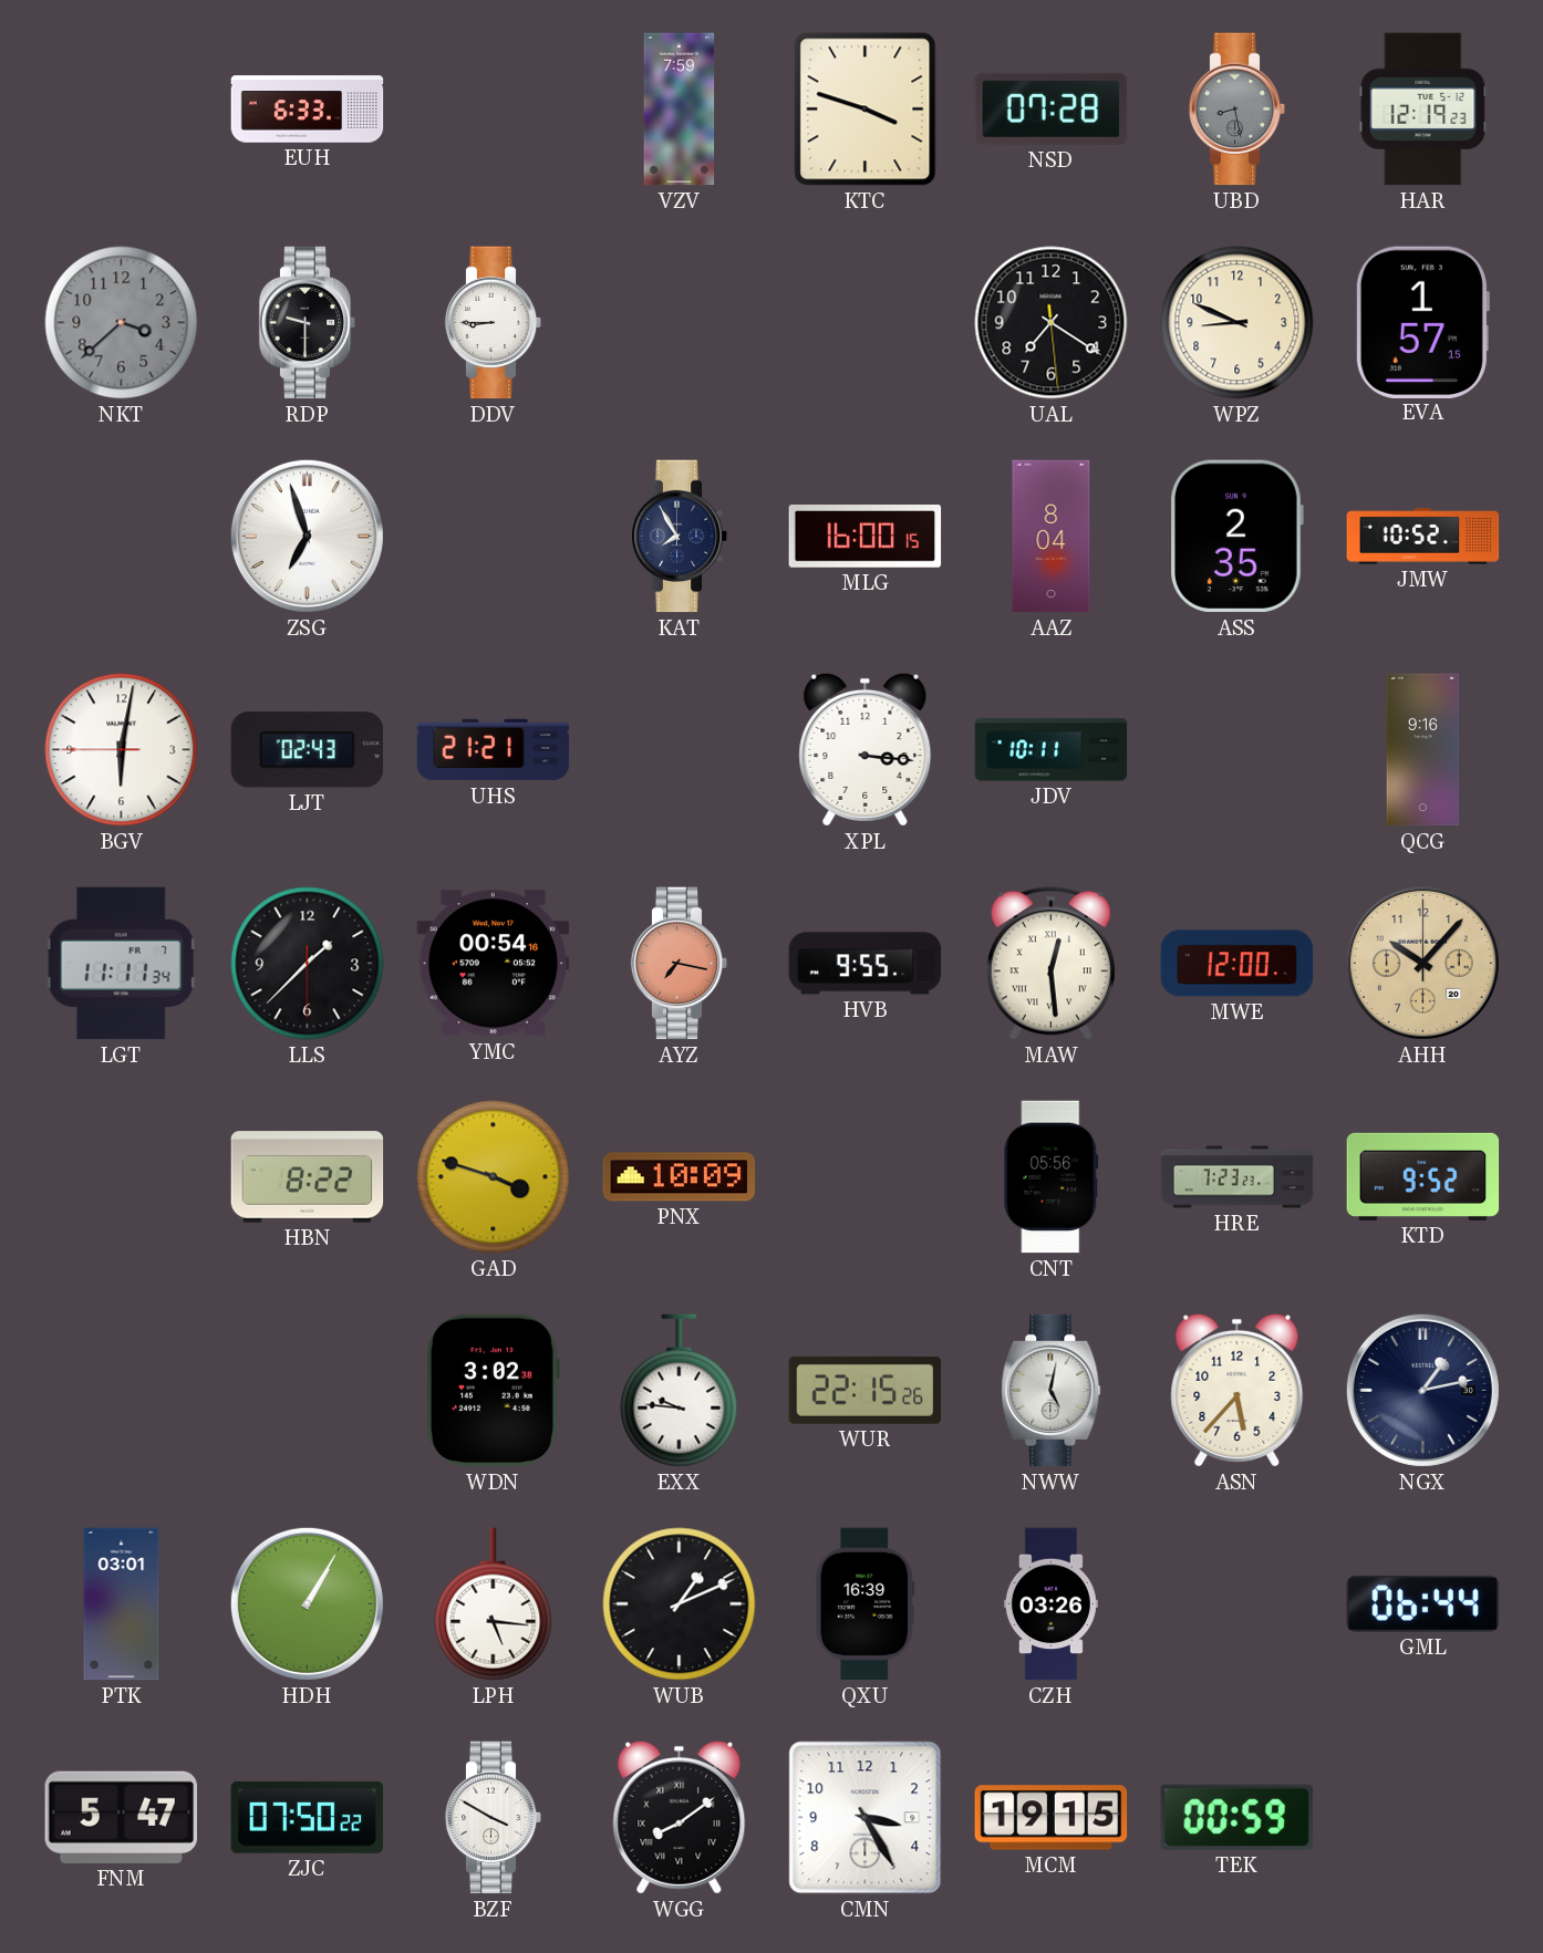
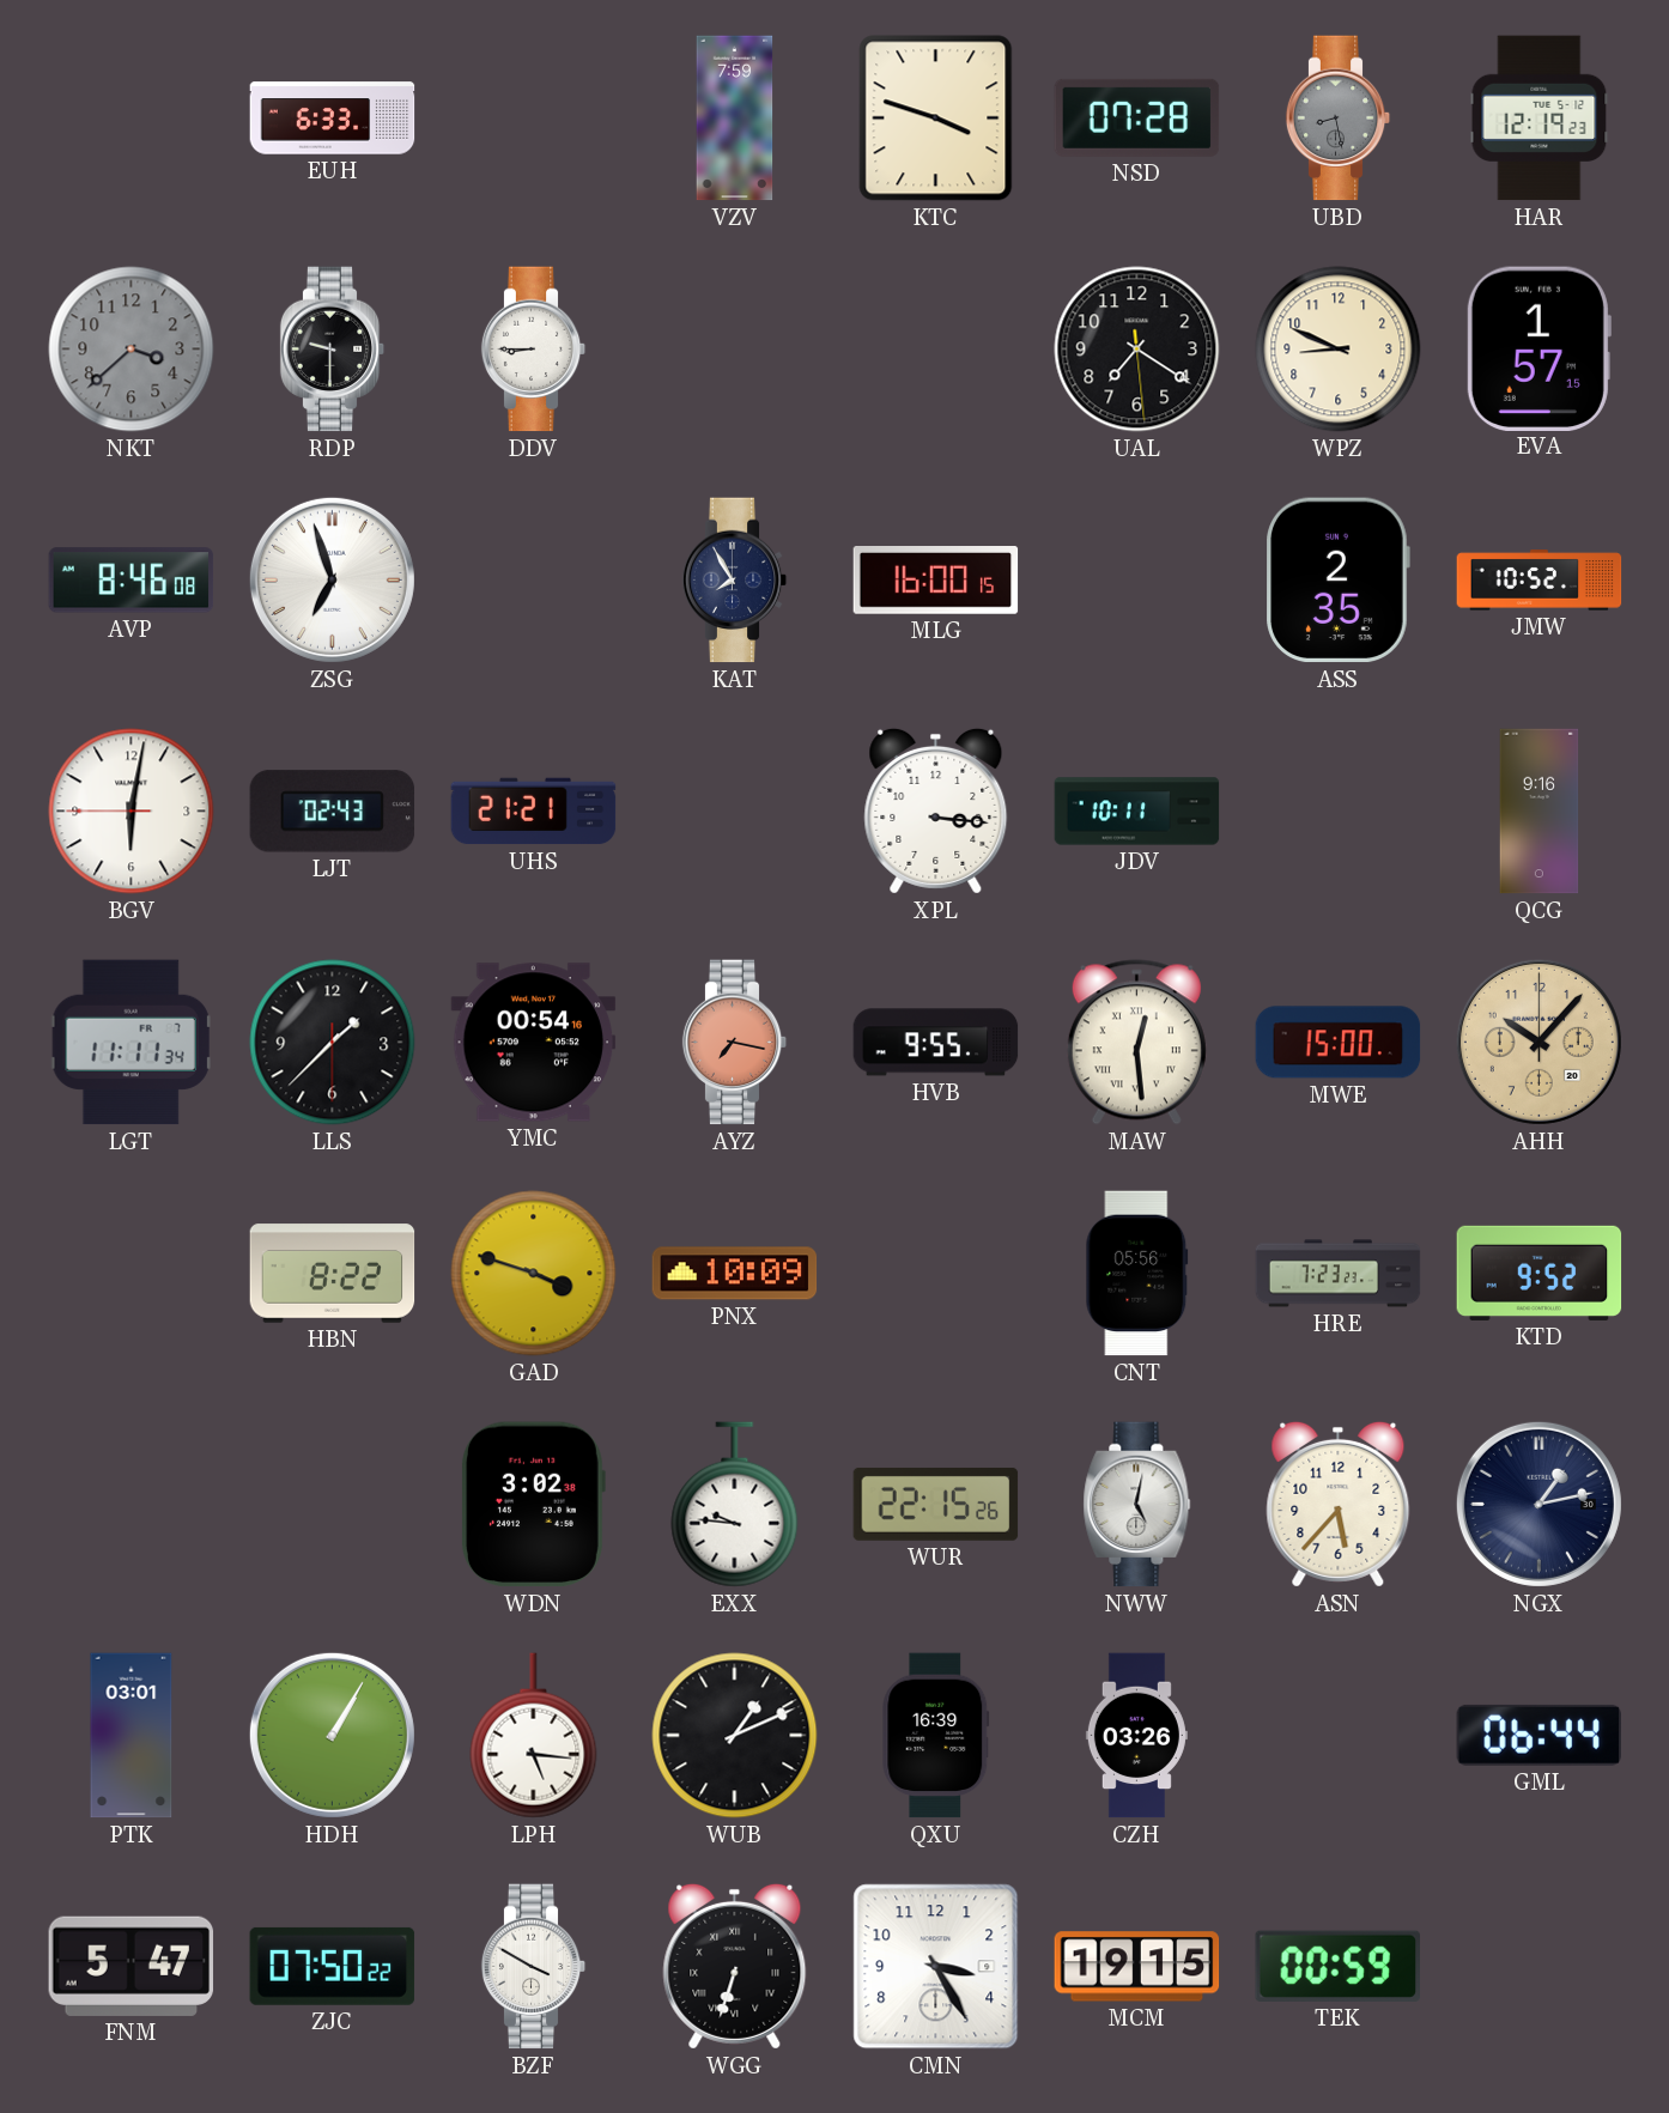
AVP: none -> 8:46 (132, 581)
AAZ: 8:04 -> none (1052, 537)
MWE: 12:00 -> 15:00 (1339, 1043)
WGG: 8:09 -> 6:33 (735, 1966)
